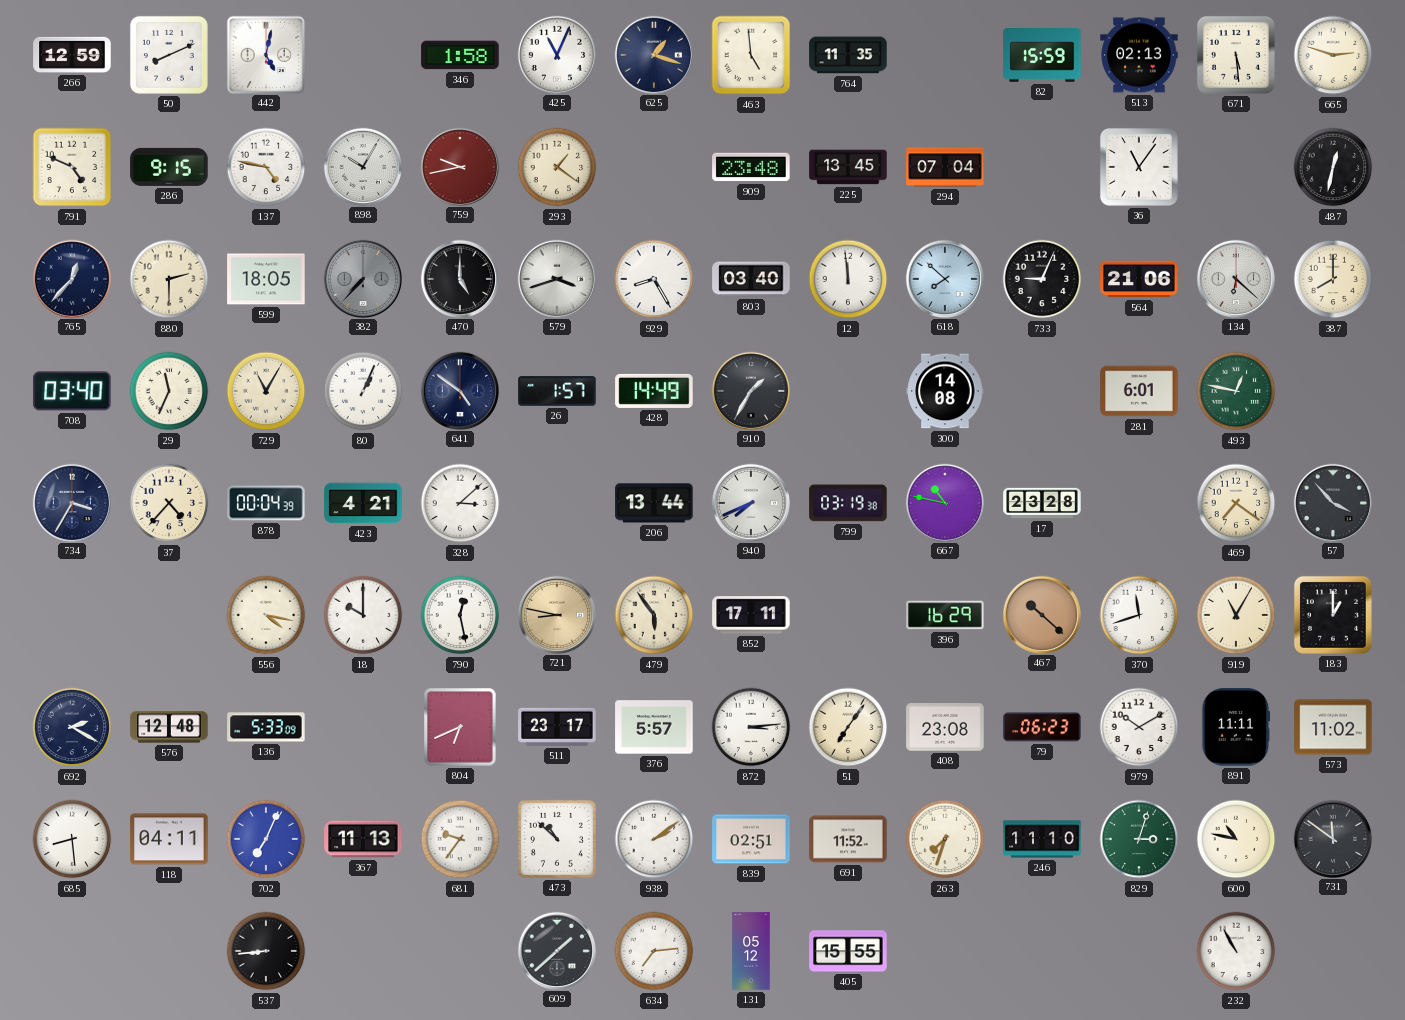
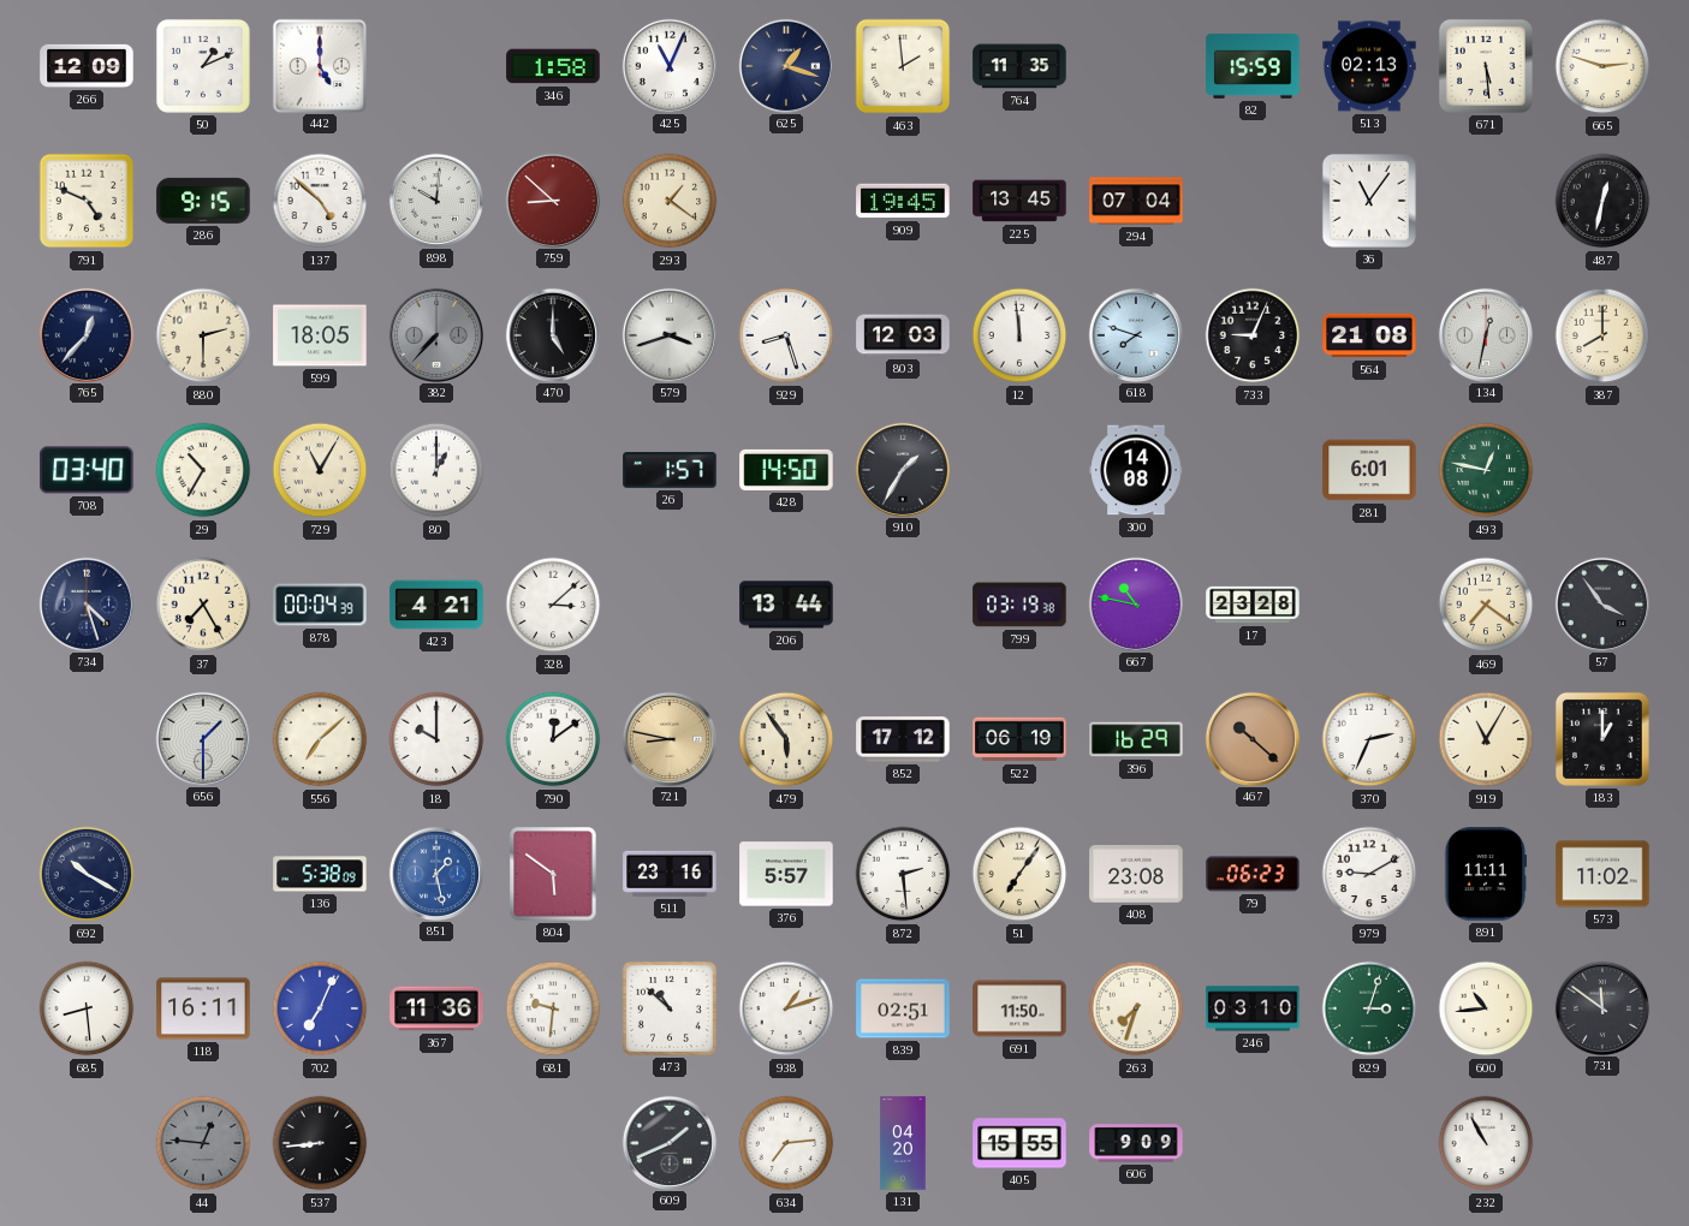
266: 12:59 -> 12:09 (87, 66)
50: 8:11 -> 1:11 (203, 66)
442: 5:02 -> 5:00 (319, 65)
463: 4:59 -> 1:59 (903, 66)
137: 4:47 -> 4:52 (320, 201)
898: 10:05 -> 10:01 (435, 200)
759: 9:43 -> 8:52 (552, 200)
909: 23:48 -> 19:45 (903, 201)
929: 8:25 -> 8:27 (786, 335)
803: 03:40 -> 12:03 (903, 335)
618: 7:52 -> 7:48 (1135, 334)
564: 21:06 -> 21:08 (1369, 335)
134: 6:22 -> 12:32 (1485, 334)
29: 11:34 -> 10:35 (203, 470)
80: 1:04 -> 1:00 (436, 470)
641: 4:51 -> none (459, 390)
428: 14:49 -> 14:50 (786, 470)
734: 3:35 -> 4:27 (85, 603)
37: 4:37 -> 7:25 (203, 605)
940: 7:41 -> none (750, 502)
57: 3:53 -> 3:54 (1601, 603)
656: none -> 1:30 (202, 738)
556: 4:17 -> 7:08 (320, 739)
790: 12:28 -> 12:09 (553, 739)
852: 17:11 -> 17:12 (903, 739)
522: none -> 06:19 (1019, 739)
370: 11:42 -> 2:34 (1369, 739)
692: 2:20 -> 10:20 (87, 874)
576: 12:48 -> none (169, 727)
136: 5:33 -> 5:38 (320, 874)
851: none -> 1:28 (435, 873)
804: 6:41 -> 5:51 (553, 874)
511: 23:17 -> 23:16 (670, 874)
872: 3:14 -> 2:29 (903, 874)
979: 10:10 -> 9:10 (1369, 874)
118: 04:11 -> 16:11 (203, 1008)
367: 11:13 -> 11:36 (436, 1008)
681: 9:36 -> 9:31 (553, 1008)
938: 2:09 -> 1:12 (786, 1008)
691: 11:52 -> 11:50 (1019, 1008)
246: 11:10 -> 03:10 (1253, 1008)
600: 10:47 -> 10:44 (1486, 1008)
44: none -> 12:46 (203, 1143)
609: 1:38 -> 1:41 (668, 1142)
131: 05:12 -> 04:20 (903, 1143)
606: none -> 9:09 (1136, 1143)
